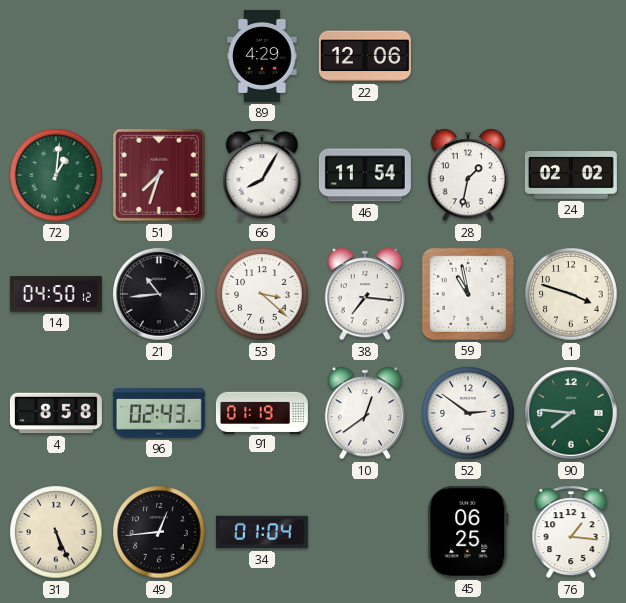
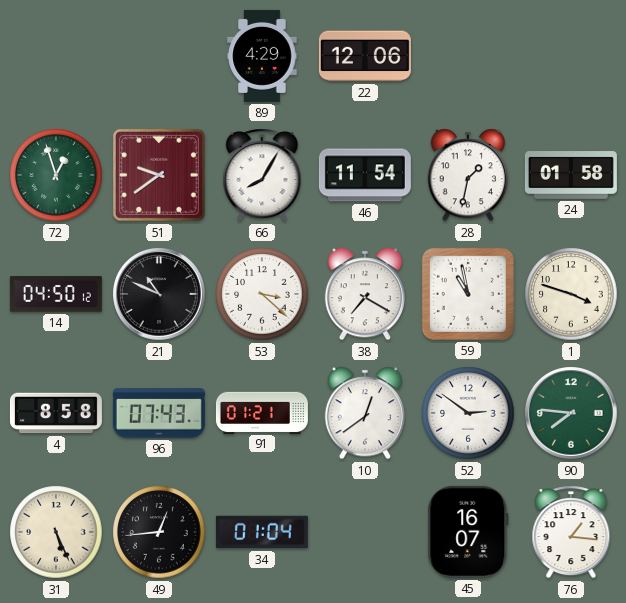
72: 1:01 -> 12:57 (56, 175)
51: 7:33 -> 9:39 (159, 175)
24: 02:02 -> 01:58 (571, 175)
21: 10:44 -> 10:49 (159, 294)
38: 7:16 -> 7:20 (365, 294)
96: 02:43 -> 07:43 (159, 413)
91: 01:19 -> 01:21 (262, 412)
45: 06:25 -> 16:07 (468, 532)
